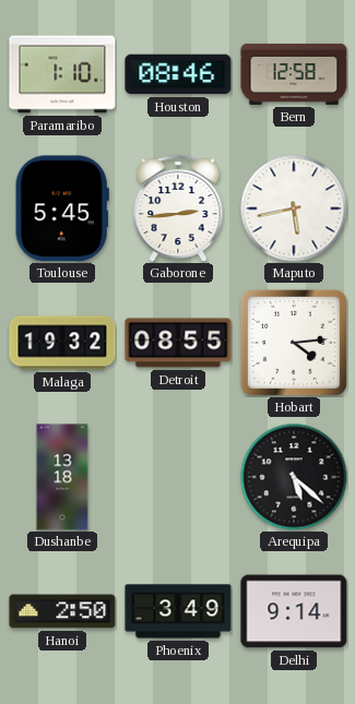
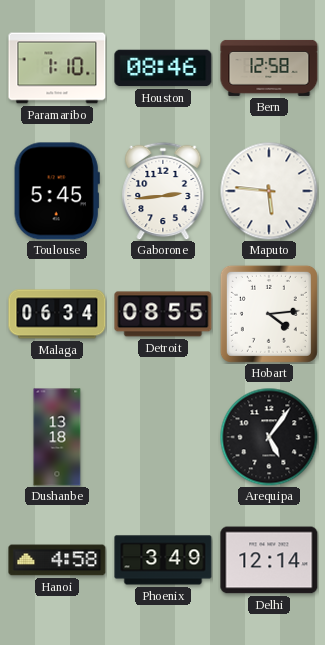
Maputo: 5:43 -> 5:46 (269, 191)
Malaga: 19:32 -> 06:34 (57, 314)
Arequipa: 5:22 -> 5:06 (269, 437)
Hanoi: 2:50 -> 4:58 (57, 560)
Delhi: 9:14 -> 12:14 (269, 560)
